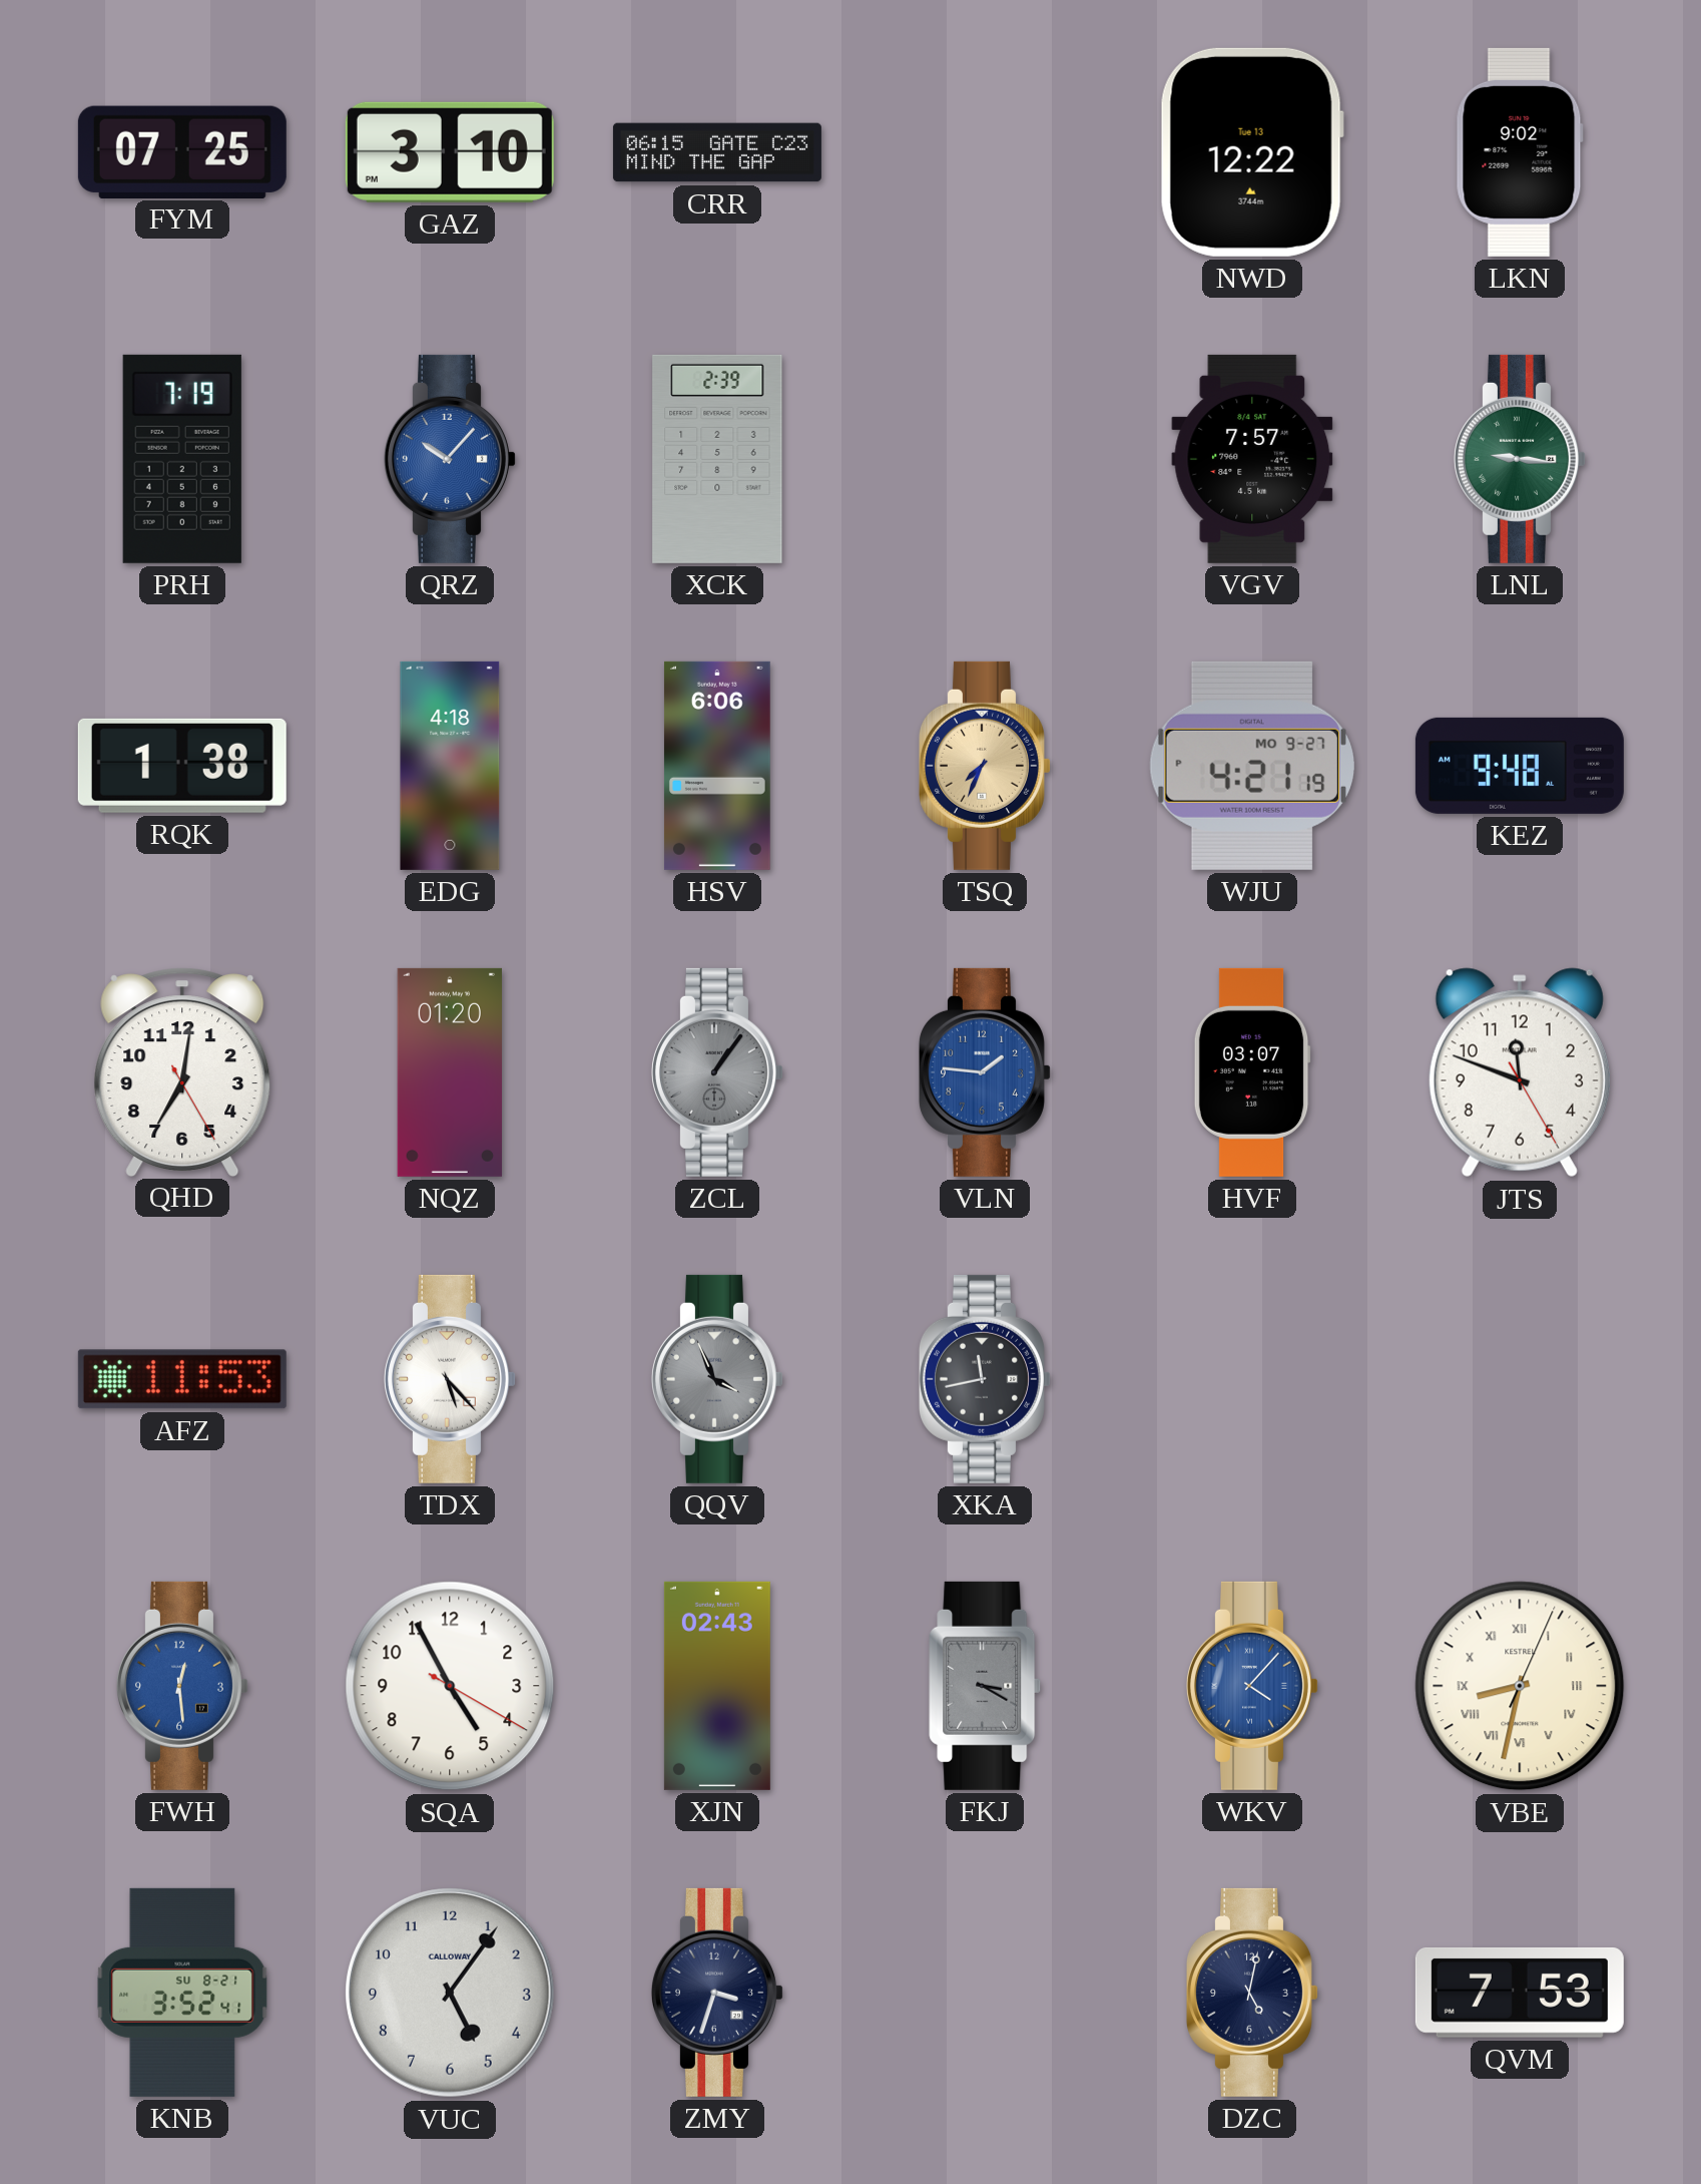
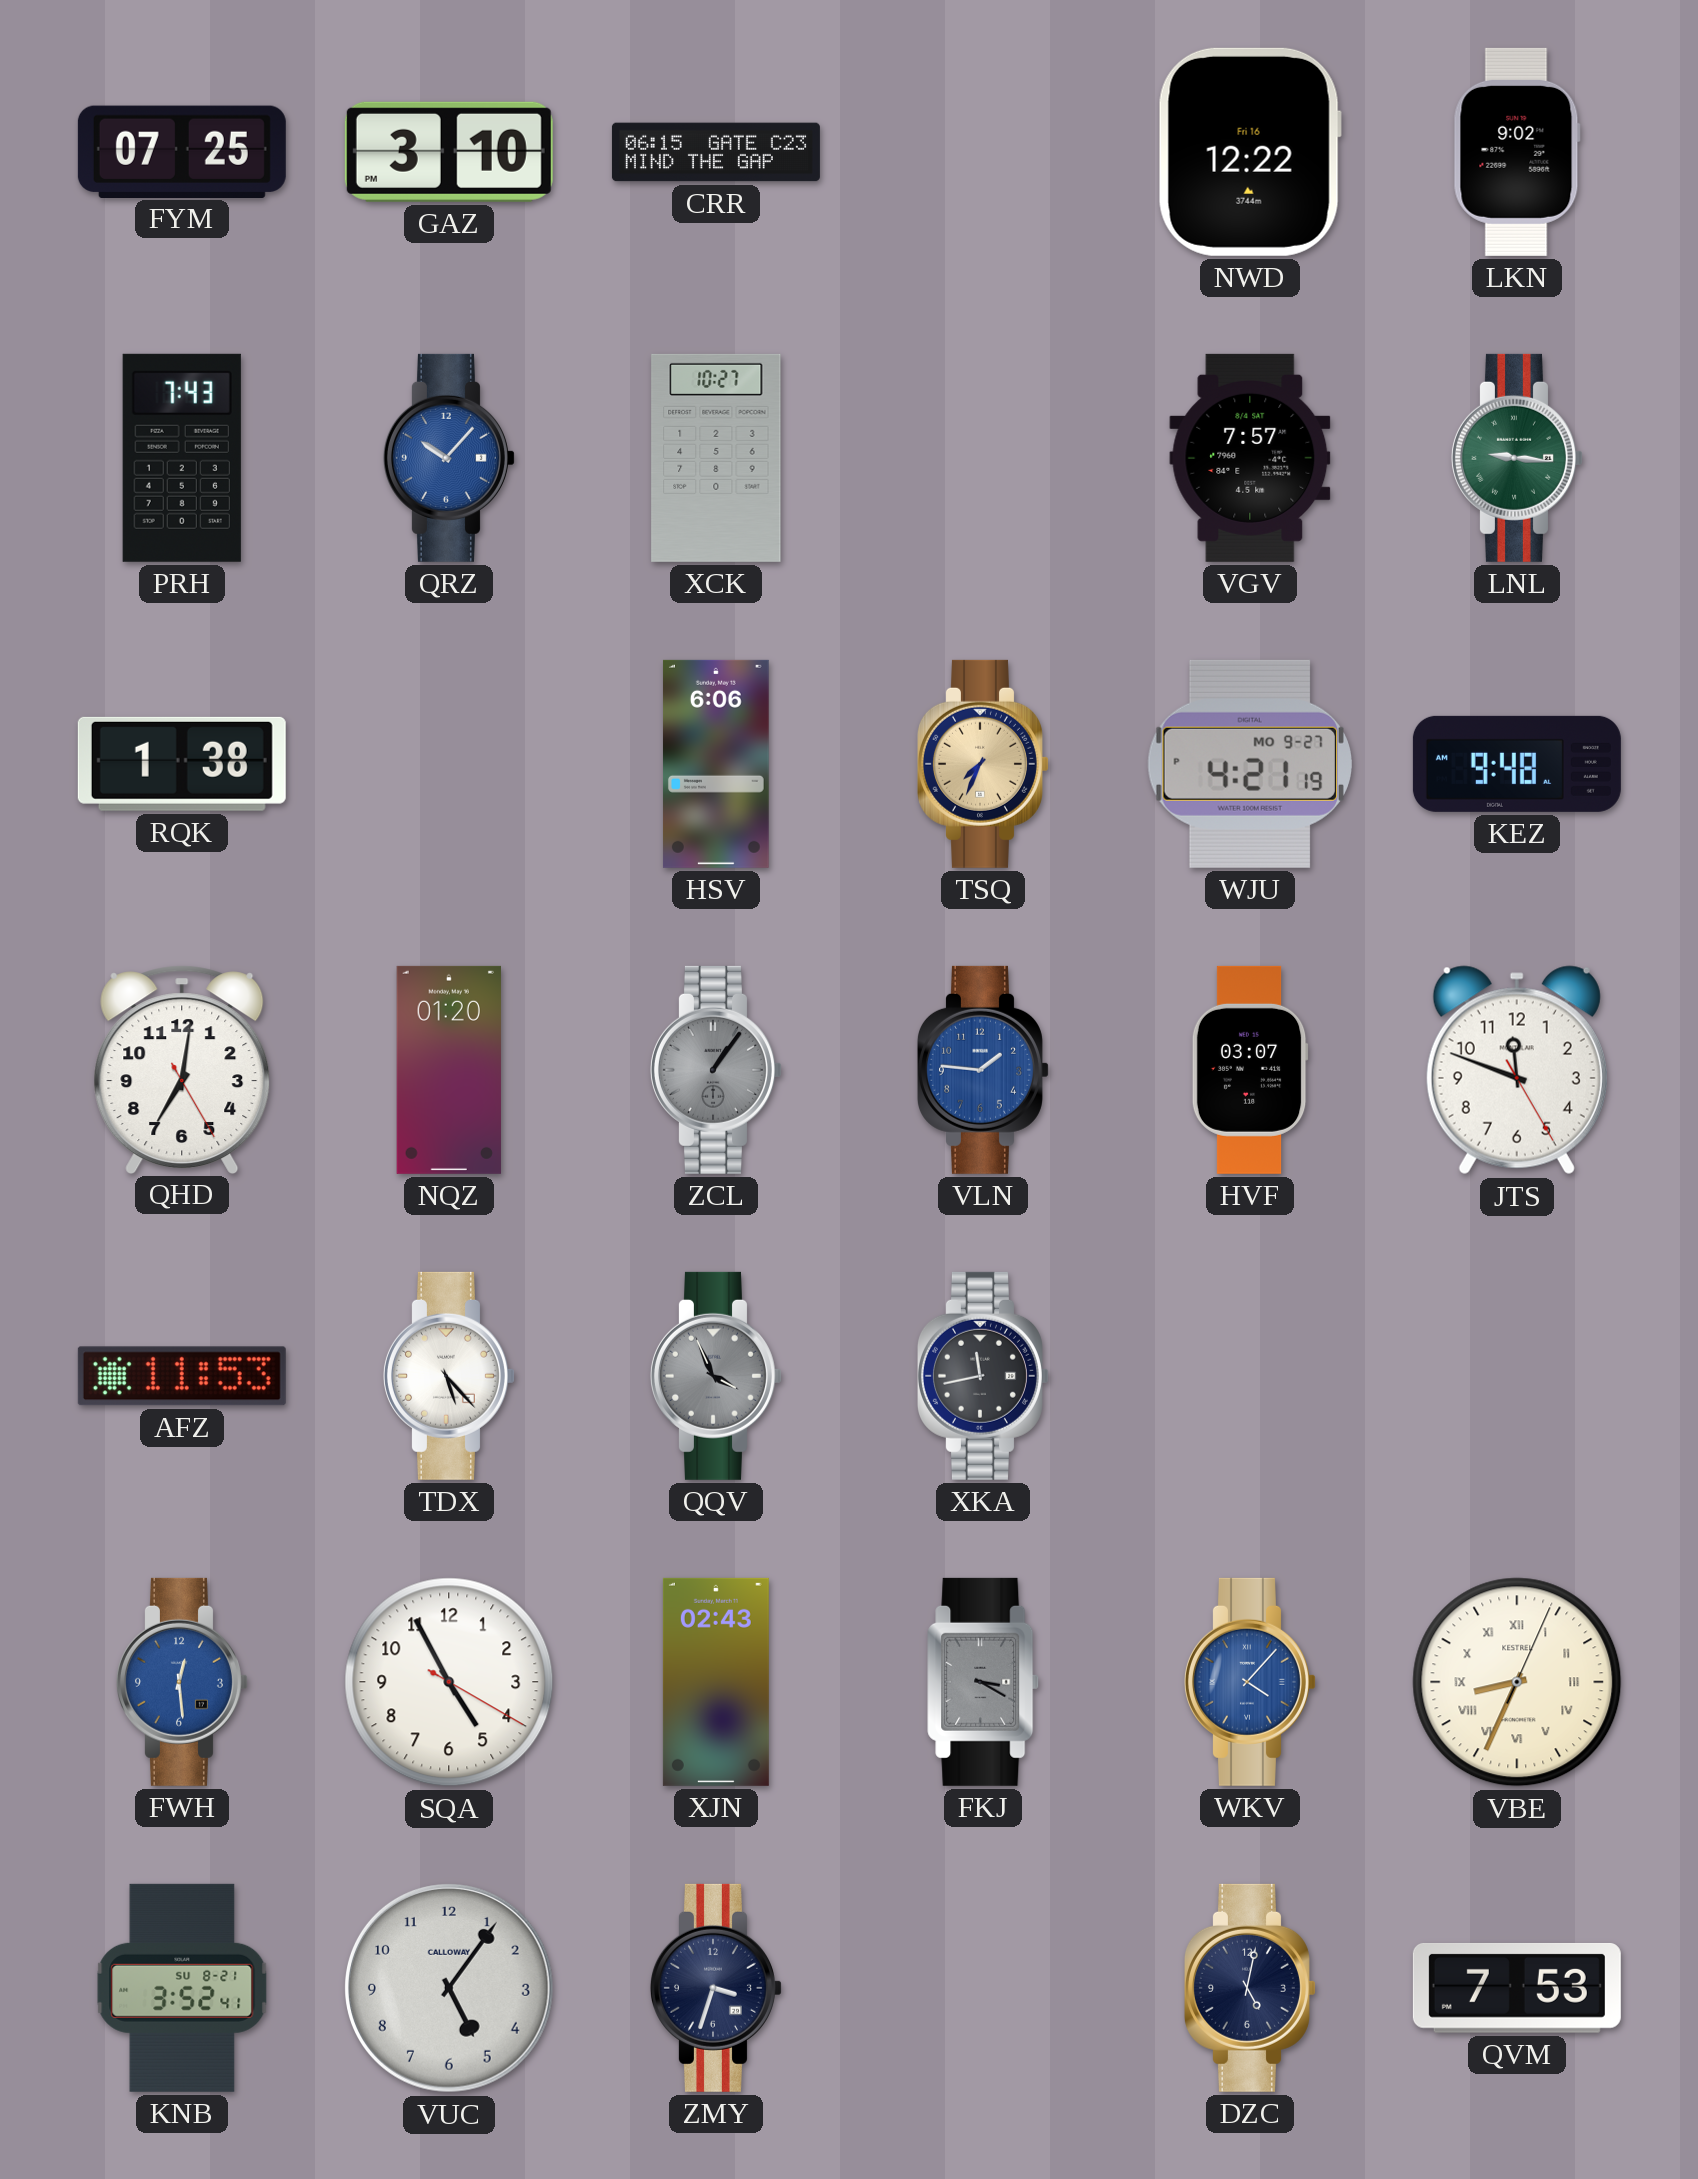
NWD date: Tue 13 -> Fri 16 (1250, 152)
PRH: 7:19 -> 7:43 (182, 458)
XCK: 2:39 -> 10:27 (716, 458)
EDG: 4:18 -> none (450, 766)
VBE: 8:32 -> 8:34 (1517, 1682)
